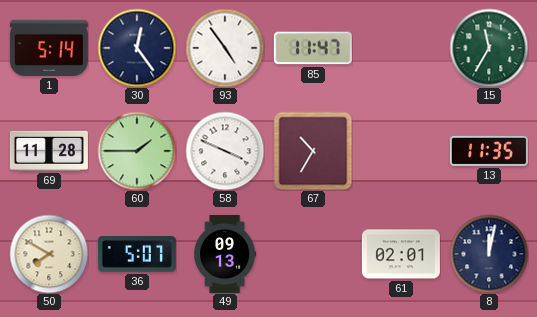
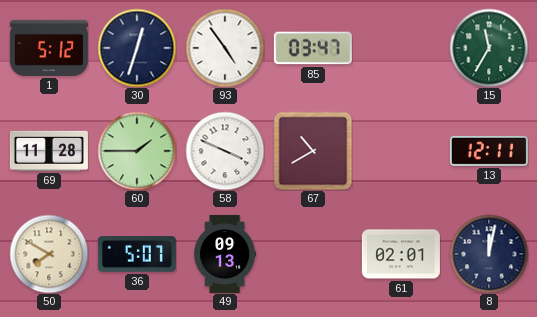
1: 5:14 -> 5:12 (49, 48)
30: 12:24 -> 12:33 (137, 48)
85: 11:47 -> 03:47 (313, 48)
67: 10:35 -> 10:40 (313, 151)
13: 11:35 -> 12:11 (489, 151)
